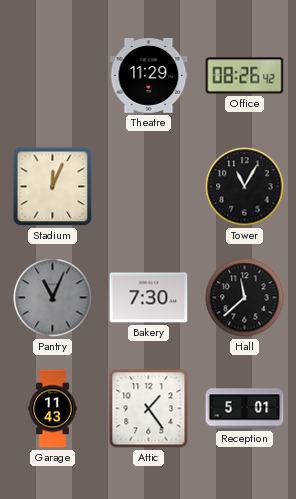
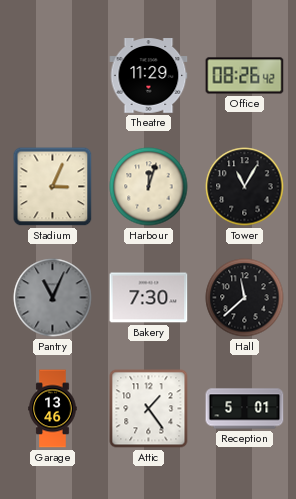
Stadium: 12:04 -> 3:04 (53, 187)
Harbour: none -> 12:03 (149, 187)
Garage: 11:43 -> 13:46 (53, 409)
